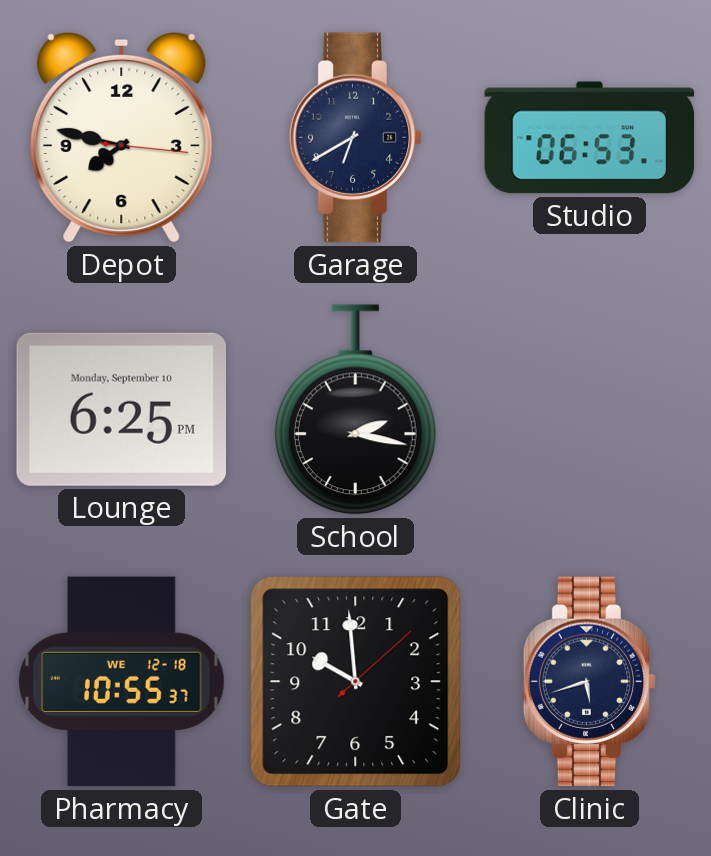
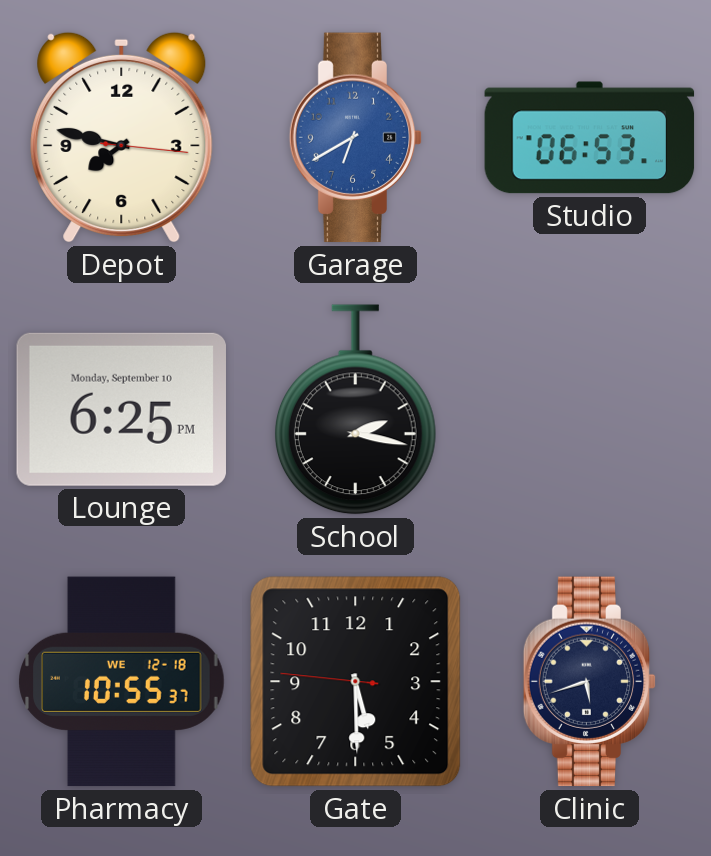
Garage dial: navy -> blue (356, 138)
Gate: 9:59 -> 5:29 (356, 682)
